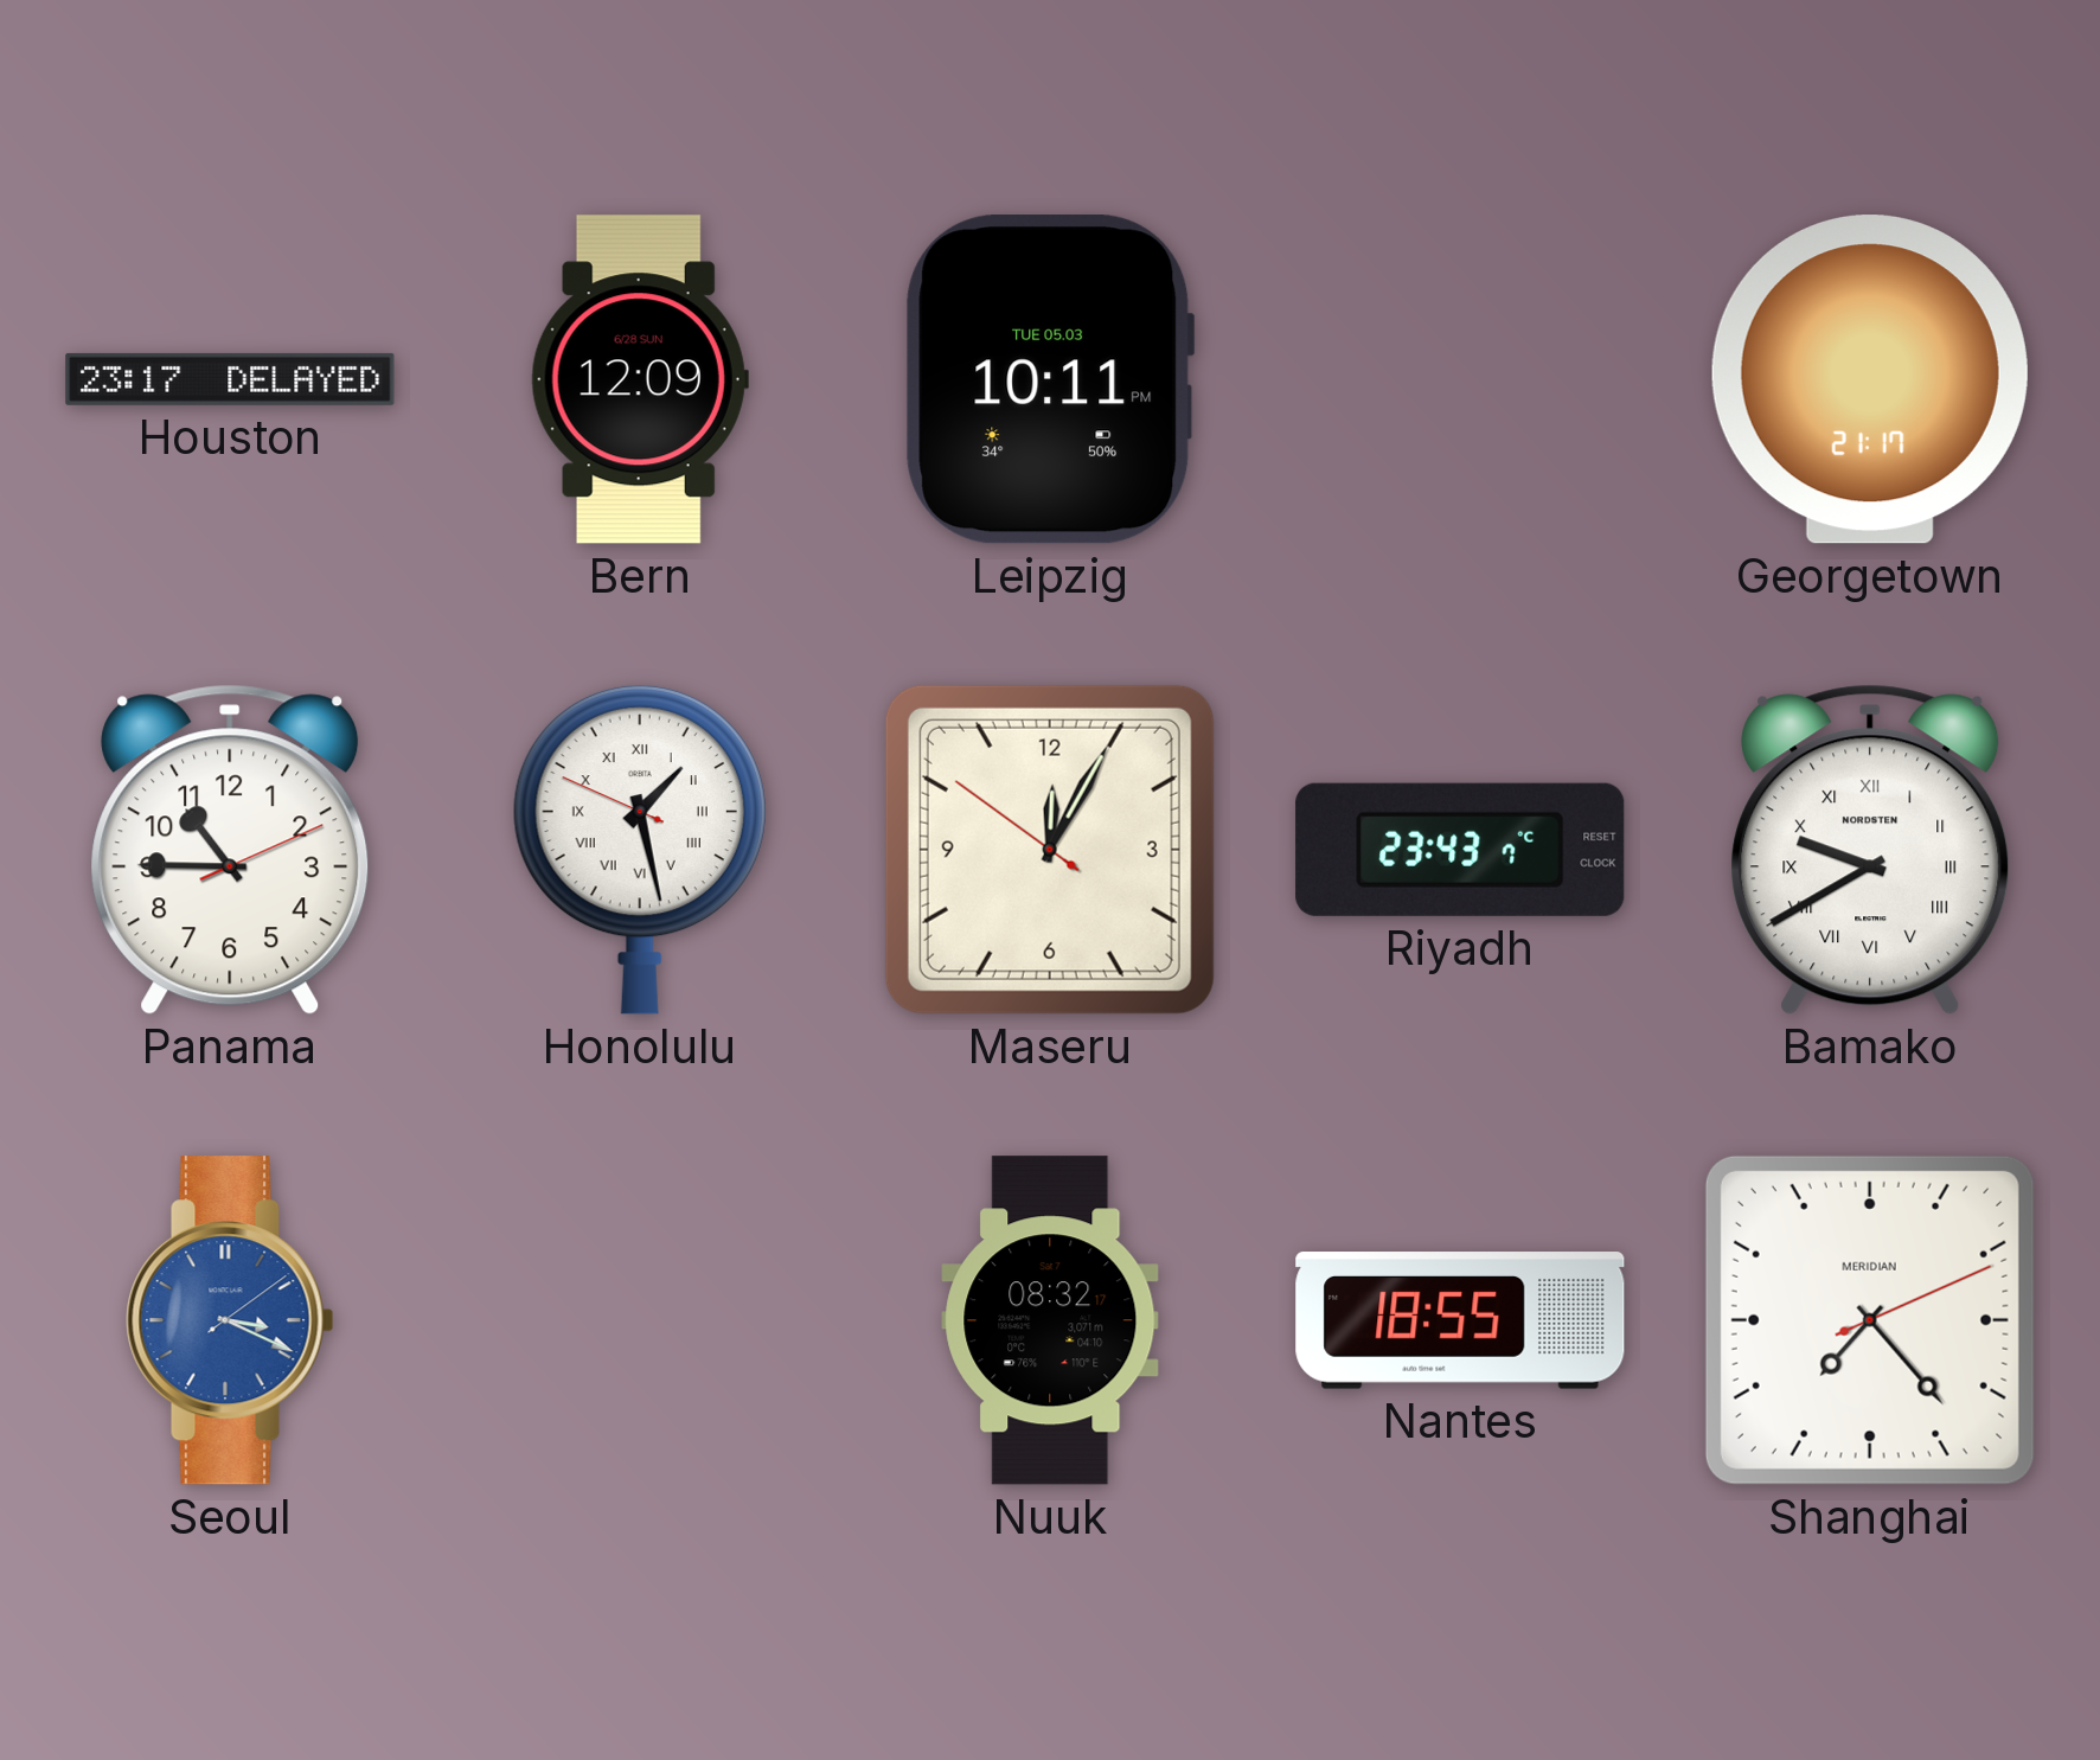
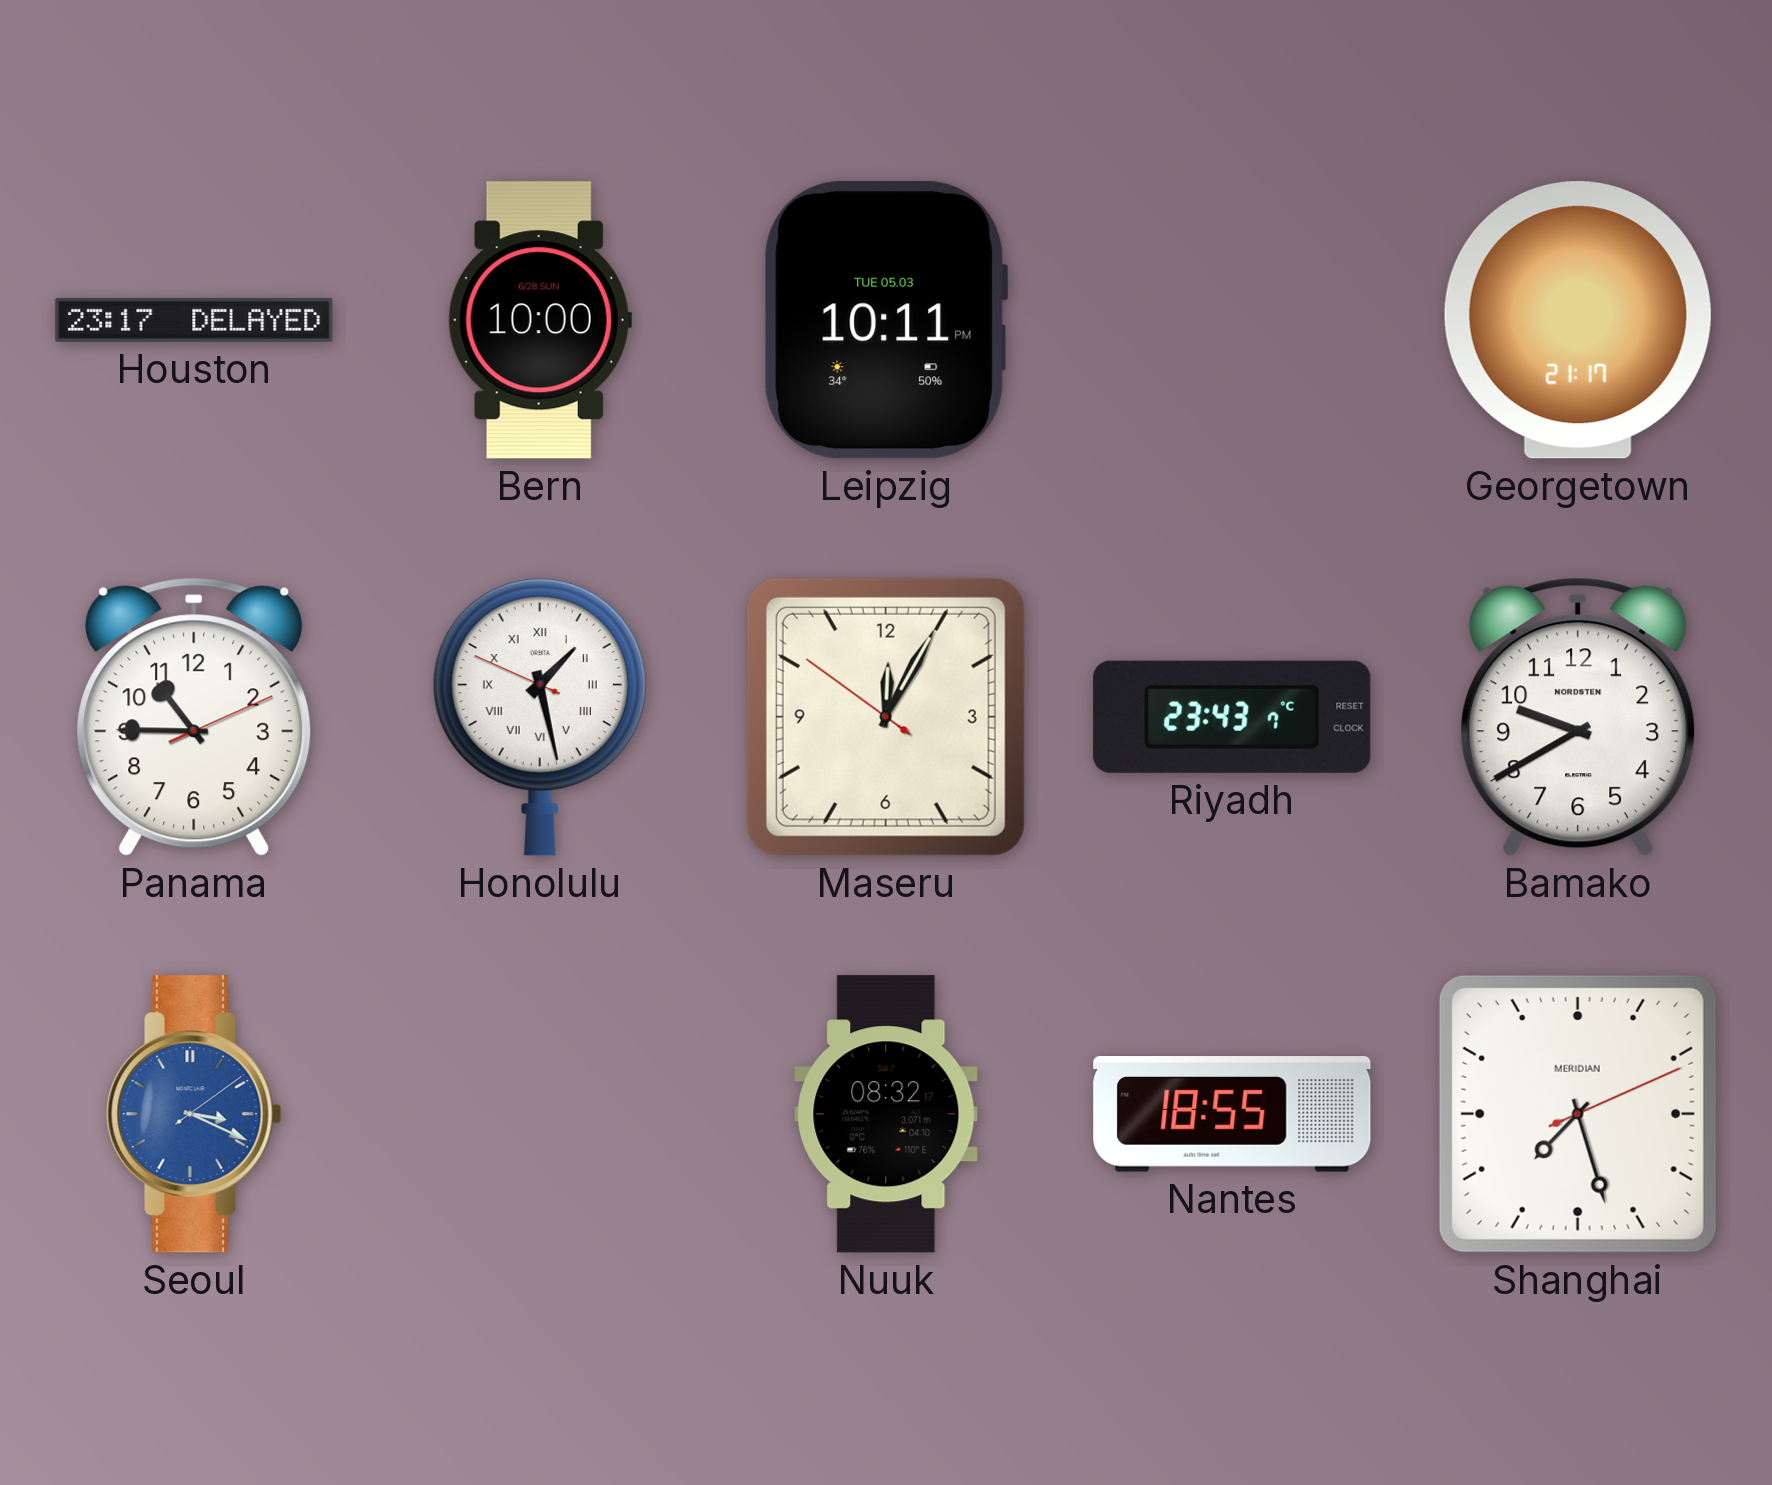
Bern: 12:09 -> 10:00 (540, 320)
Bamako numerals: Roman -> Arabic (1578, 717)
Shanghai: 7:23 -> 7:27 (1578, 1114)
